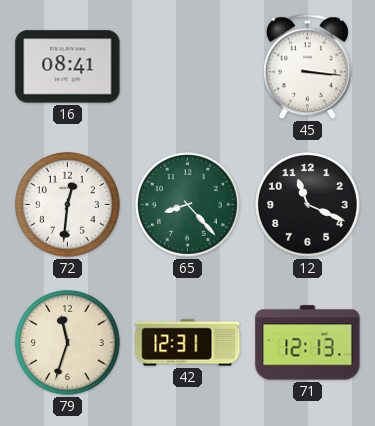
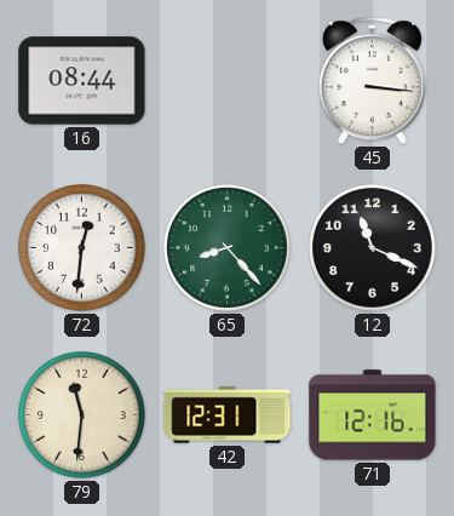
16: 08:41 -> 08:44 (82, 81)
79: 11:33 -> 11:31 (82, 415)
71: 12:13 -> 12:16 (373, 415)
